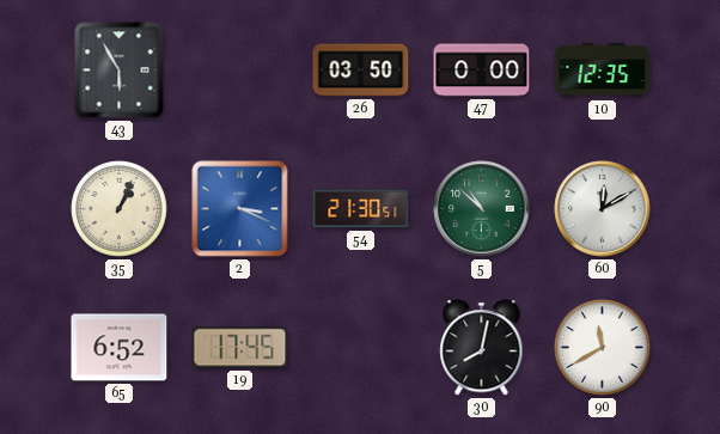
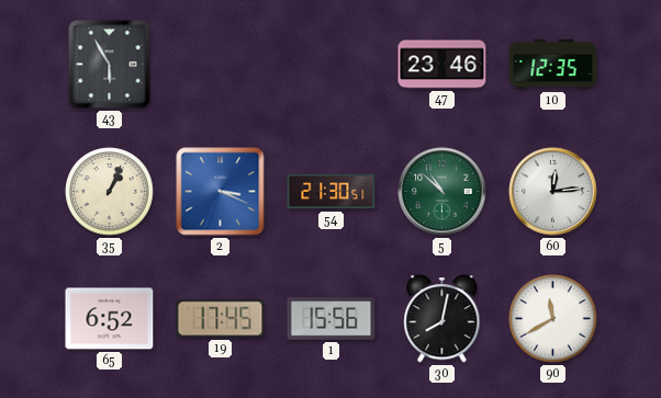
26: 03:50 -> none (361, 71)
47: 0:00 -> 23:46 (442, 65)
60: 12:10 -> 12:14 (553, 192)
1: none -> 15:56 (332, 319)
